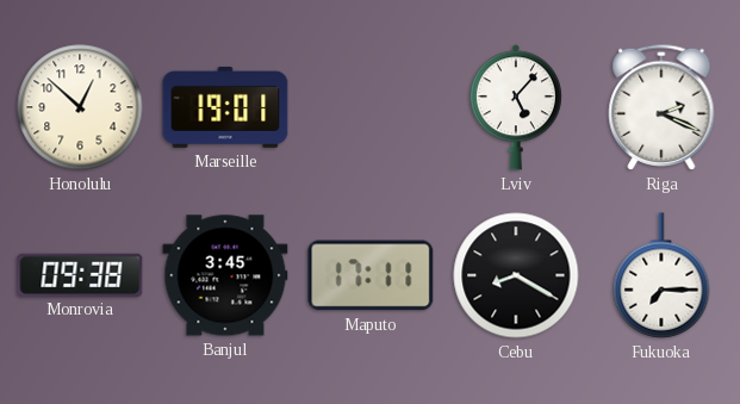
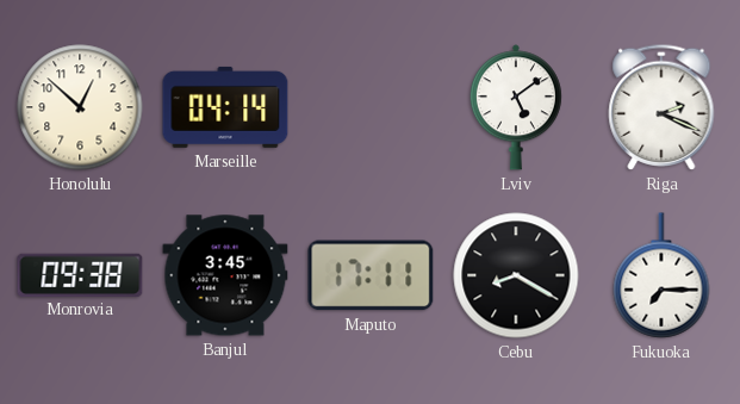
Marseille: 19:01 -> 04:14 (225, 107)
Lviv: 5:07 -> 5:09 (516, 107)
